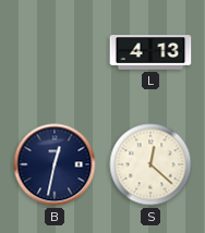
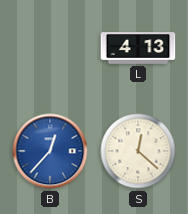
B: 12:32 -> 12:37 (50, 151)
B dial: navy -> blue (50, 151)
